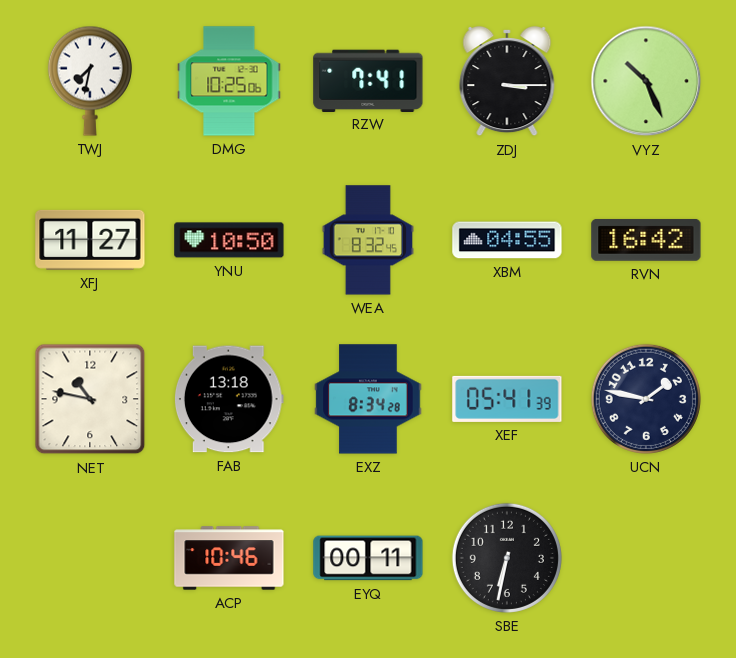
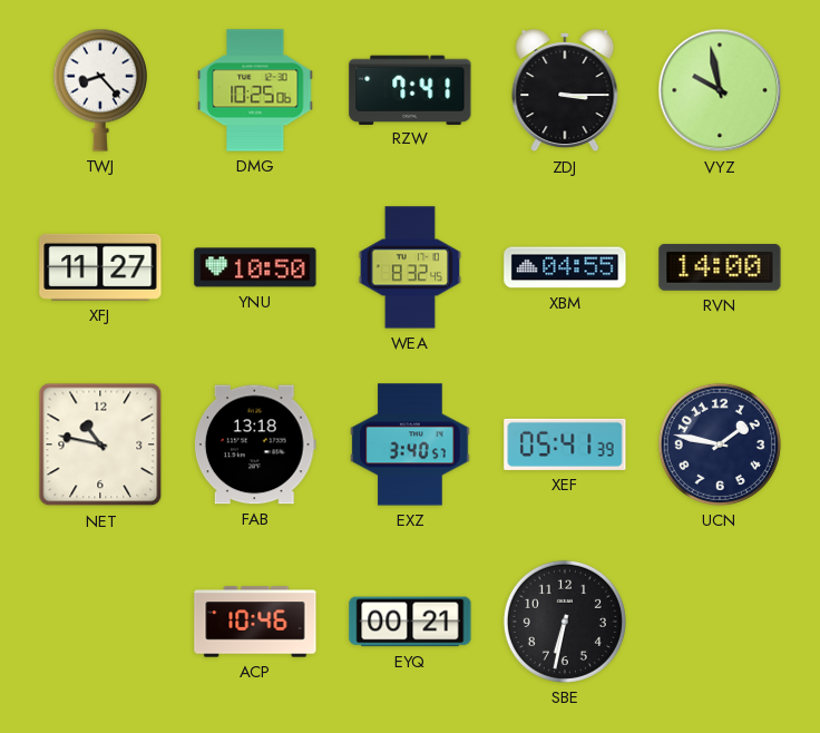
TWJ: 7:32 -> 8:23 (100, 90)
VYZ: 10:26 -> 9:58 (720, 90)
RVN: 16:42 -> 14:00 (720, 267)
EXZ: 8:34 -> 3:40 (410, 444)
EYQ: 00:11 -> 00:21 (410, 622)
